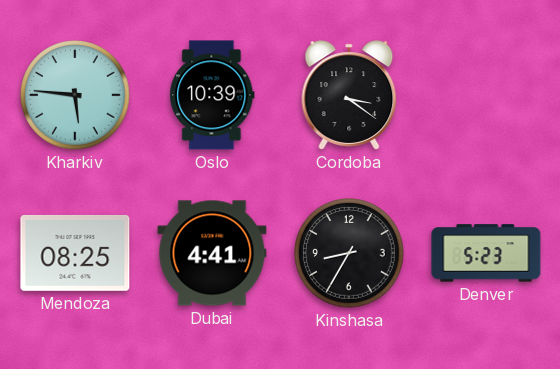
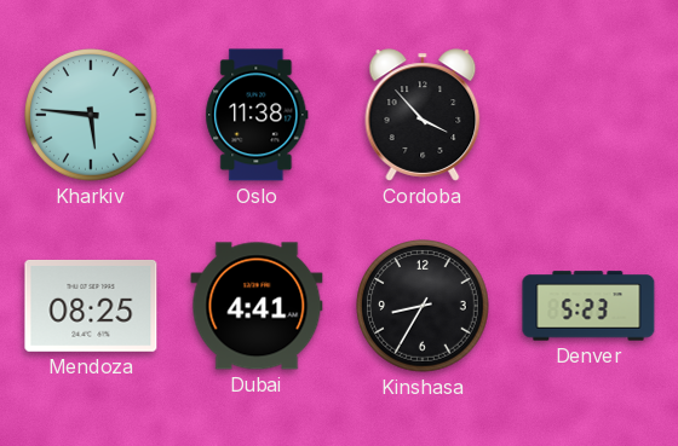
Oslo: 10:39 -> 11:38 (257, 115)
Cordoba: 3:21 -> 3:53 (423, 115)
